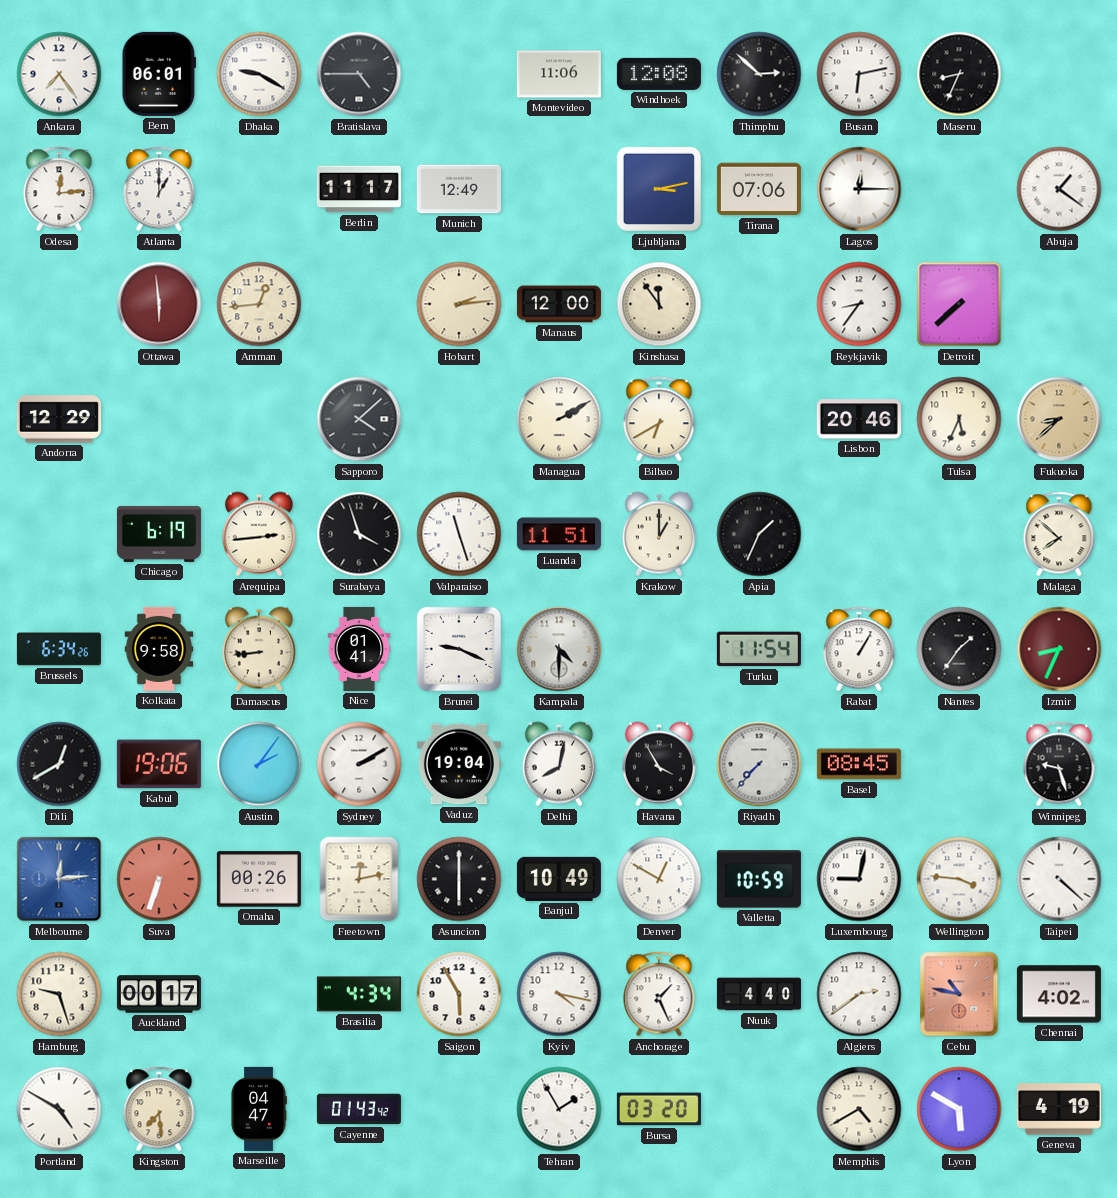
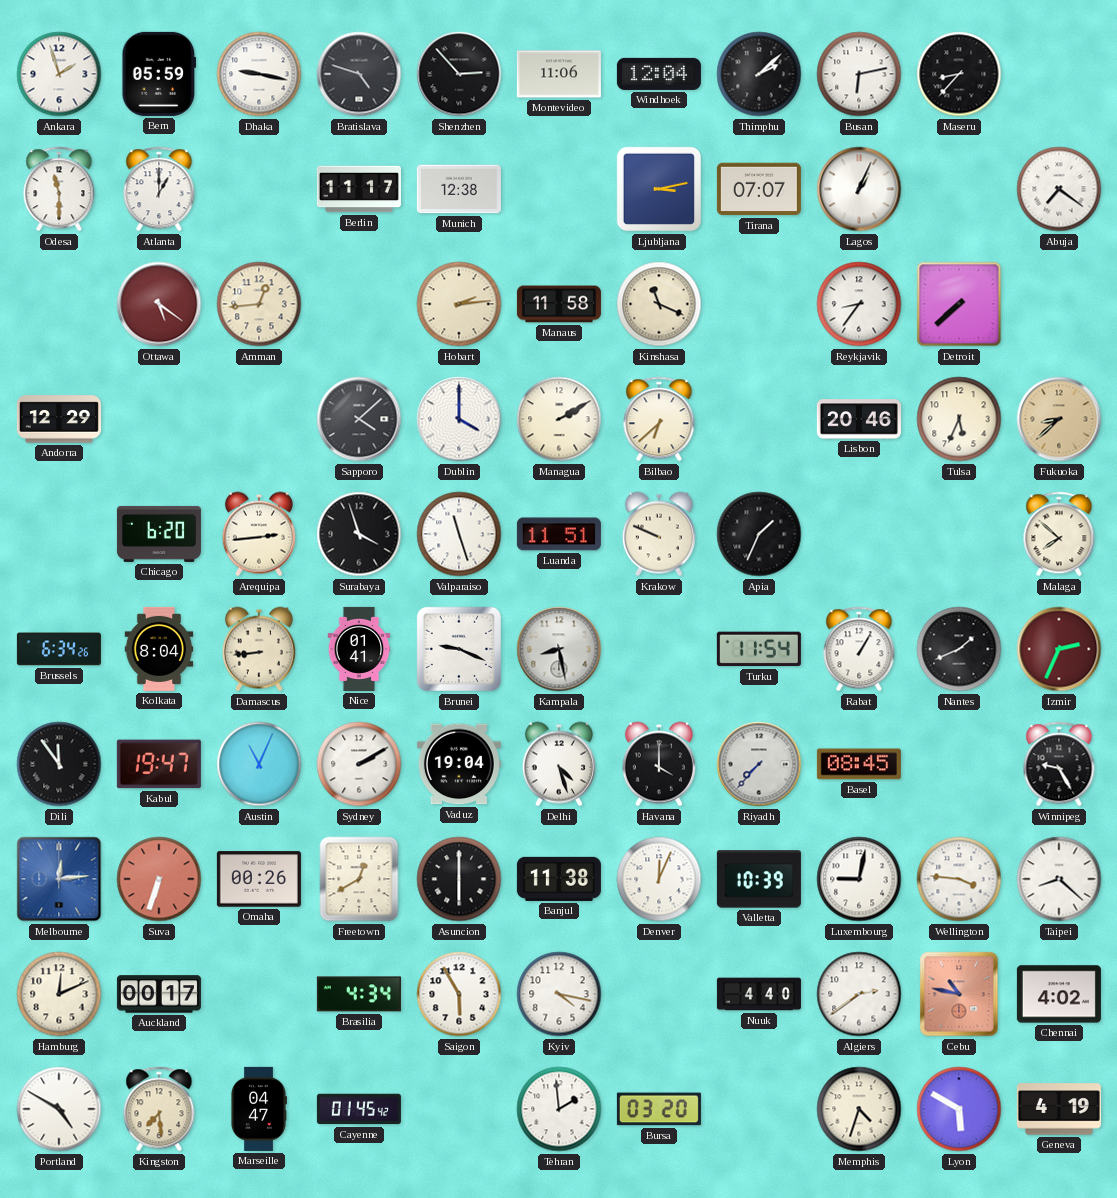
Ankara: 7:24 -> 1:57 (59, 74)
Bern: 06:01 -> 05:59 (159, 74)
Dhaka: 9:20 -> 9:17 (259, 74)
Bratislava: 4:45 -> 4:48 (359, 74)
Shenzhen: none -> 2:53 (459, 74)
Windhoek: 12:08 -> 12:04 (659, 74)
Thimphu: 2:52 -> 2:08 (759, 74)
Maseru: 8:34 -> 8:37 (959, 74)
Odesa: 12:14 -> 11:30 (59, 189)
Munich: 12:49 -> 12:38 (459, 189)
Tirana: 07:06 -> 07:07 (759, 189)
Lagos: 12:15 -> 1:04 (859, 189)
Abuja: 1:21 -> 7:21 (1059, 189)
Ottawa: 5:59 -> 5:21 (159, 304)
Manaus: 12:00 -> 11:58 (559, 304)
Kinshasa: 11:54 -> 11:19 (659, 304)
Dublin: none -> 4:00 (459, 419)
Bilbao: 6:40 -> 6:38 (659, 419)
Chicago: 6:19 -> 6:20 (159, 534)
Krakow: 1:00 -> 9:49 (659, 534)
Kolkata: 9:58 -> 8:04 (159, 649)
Kampala: 4:30 -> 8:28 (559, 649)
Nantes: 1:36 -> 1:41 (959, 649)
Izmir: 8:34 -> 2:34 (1059, 649)
Dili: 12:40 -> 11:54 (59, 764)
Kabul: 19:06 -> 19:47 (159, 764)
Austin: 2:06 -> 11:04 (259, 764)
Delhi: 8:02 -> 4:27 (559, 764)
Havana: 3:55 -> 4:00 (659, 764)
Winnipeg: 9:27 -> 9:25 (1059, 764)
Freetown: 12:13 -> 12:40 (359, 879)
Banjul: 10:49 -> 11:38 (559, 879)
Denver: 12:50 -> 12:04 (659, 879)
Valletta: 10:59 -> 10:39 (759, 879)
Taipei: 4:22 -> 8:22 (1059, 879)
Hamburg: 9:27 -> 12:11 (59, 994)
Anchorage: 1:26 -> none (659, 994)
Cayenne: 01:43 -> 01:45 (359, 1109)
Tehran: 1:55 -> 1:59 (559, 1109)
Memphis: 4:40 -> 4:33 (859, 1109)
